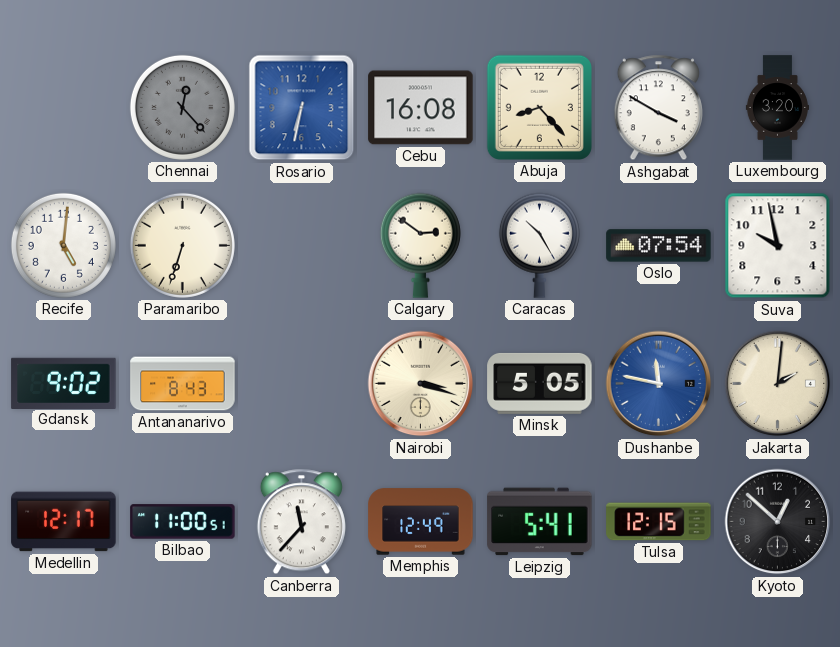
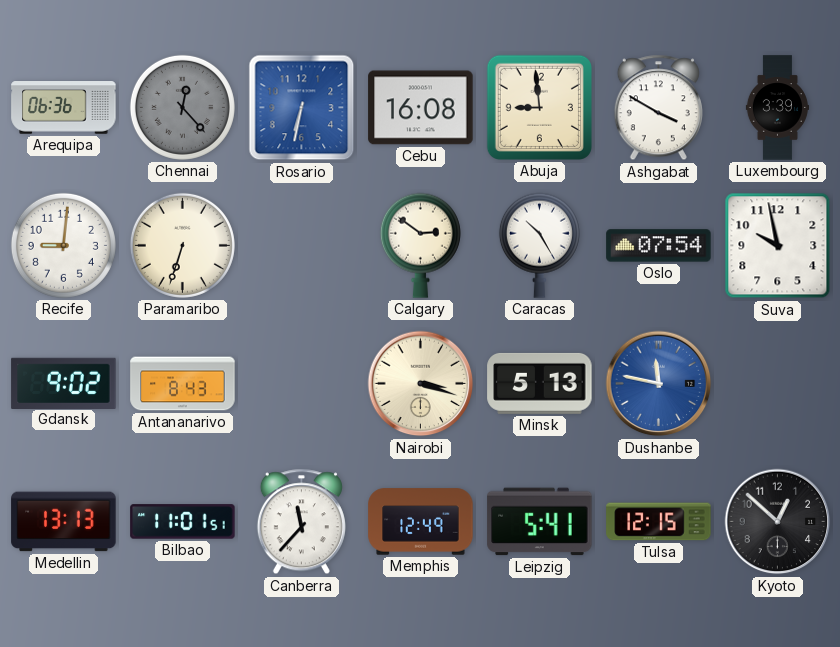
Arequipa: none -> 06:36 (64, 108)
Abuja: 8:23 -> 8:59 (539, 107)
Luxembourg: 3:20 -> 3:39 (777, 108)
Recife: 5:01 -> 9:01 (63, 245)
Minsk: 5:05 -> 5:13 (540, 383)
Jakarta: 2:01 -> none (778, 384)
Medellin: 12:17 -> 13:13 (64, 522)
Bilbao: 11:00 -> 11:01 (183, 522)
